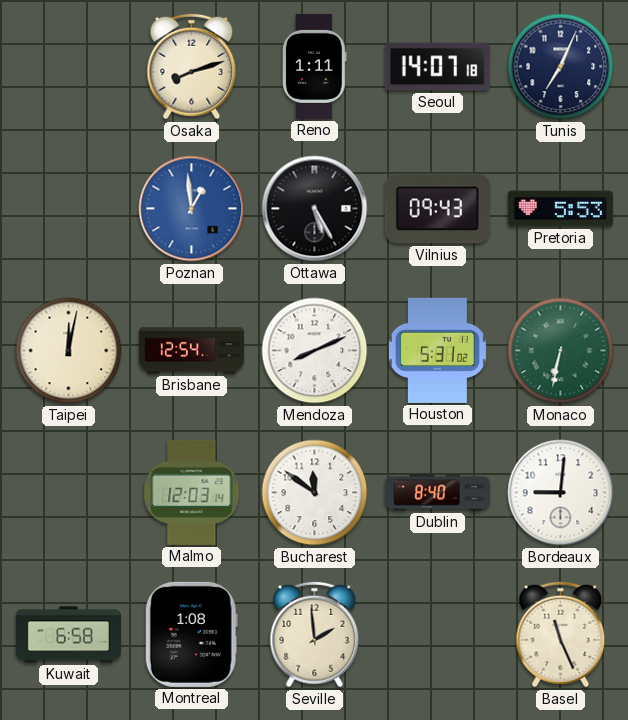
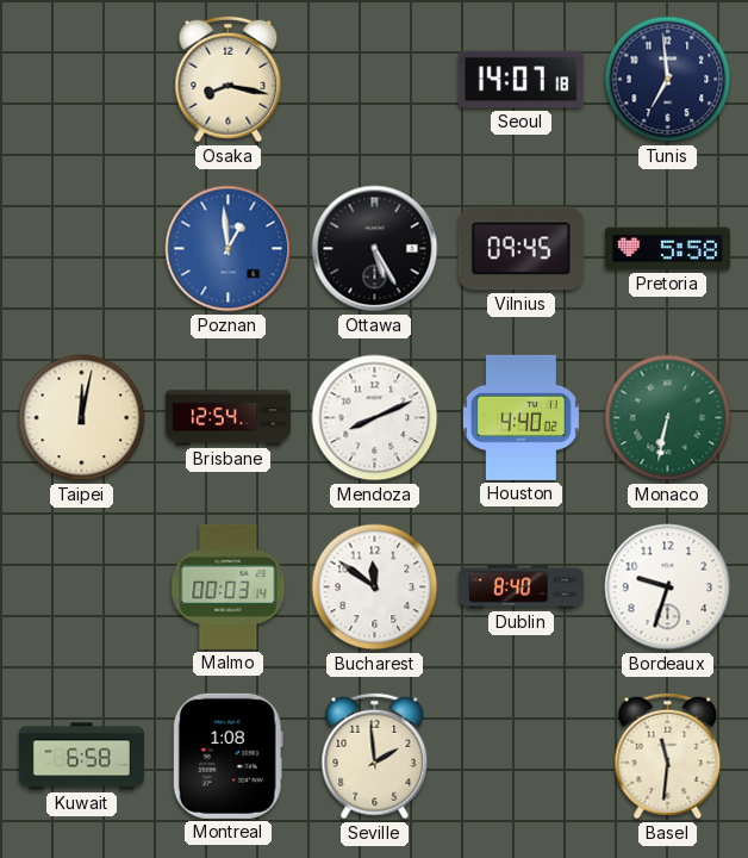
Osaka: 8:12 -> 8:17 (229, 80)
Reno: 1:11 -> none (315, 66)
Tunis: 7:04 -> 6:59 (668, 80)
Vilnius: 09:43 -> 09:45 (521, 249)
Pretoria: 5:53 -> 5:58 (667, 249)
Houston: 5:31 -> 4:40 (521, 417)
Malmo: 12:03 -> 00:03 (229, 586)
Bordeaux: 9:01 -> 9:33 (668, 587)
Basel: 11:26 -> 11:31 (668, 757)
